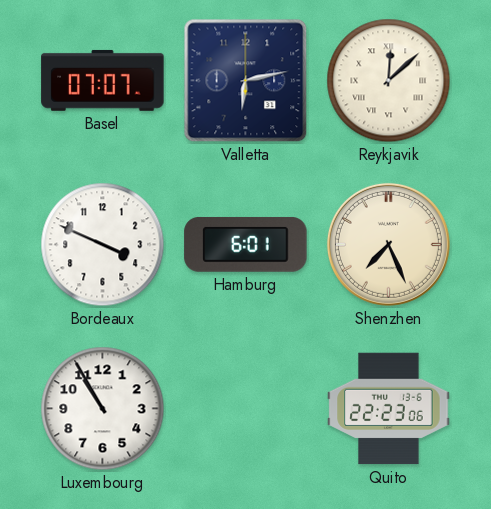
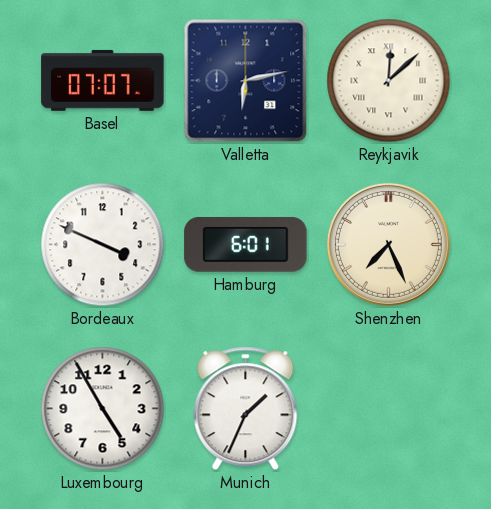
Luxembourg: 10:55 -> 4:55 (103, 409)
Munich: none -> 1:34 (246, 409)
Quito: 22:23 -> none (389, 409)
